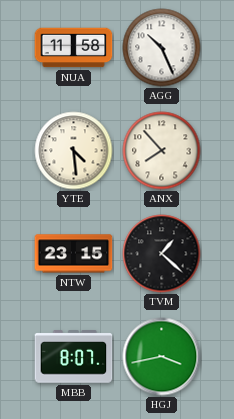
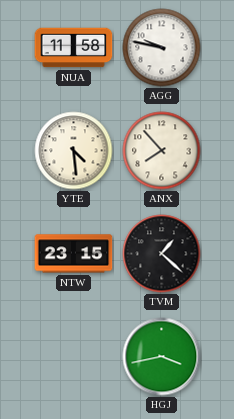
AGG: 10:26 -> 9:47 (162, 48)
MBB: 8:07 -> none (74, 357)
